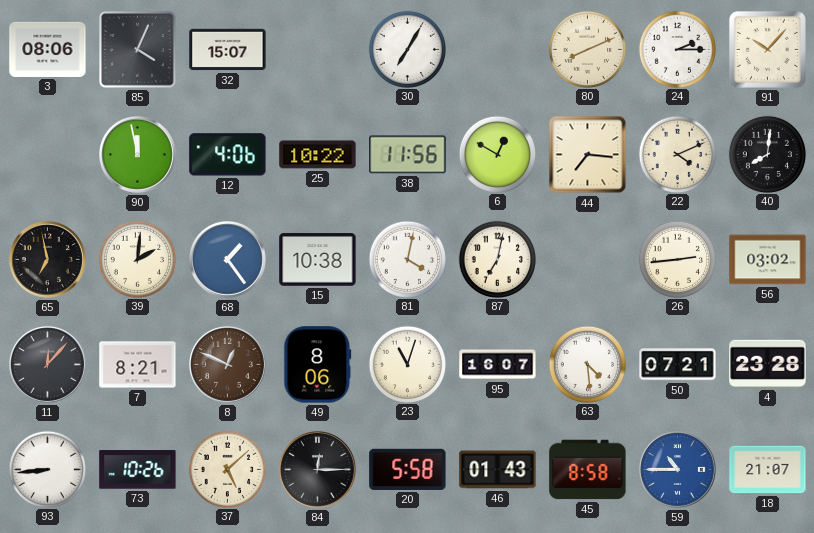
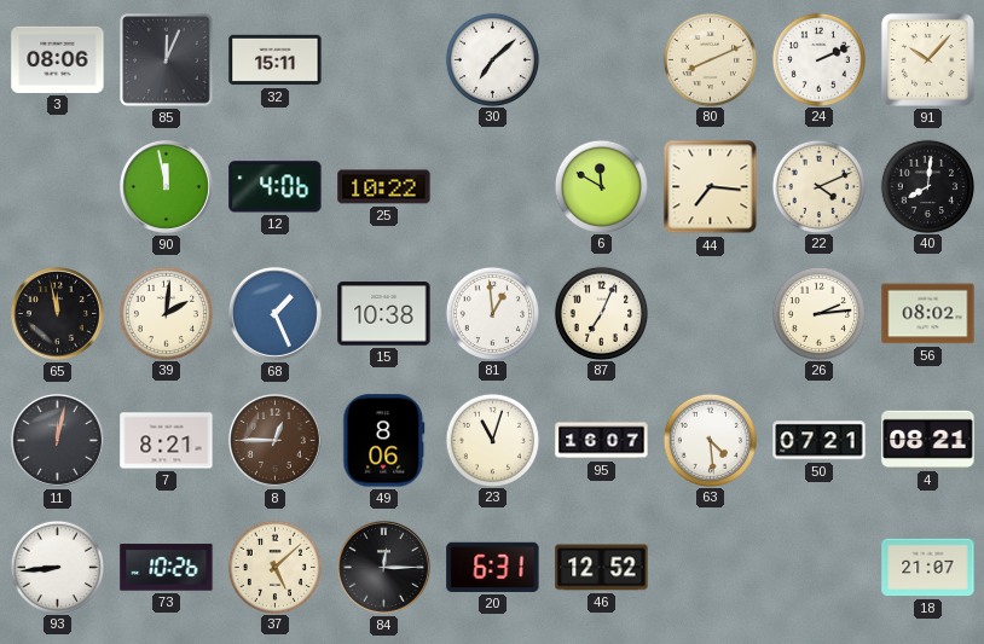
85: 4:04 -> 12:04 (167, 60)
32: 15:07 -> 15:11 (276, 60)
30: 7:05 -> 7:08 (492, 59)
24: 2:15 -> 2:11 (818, 59)
38: 11:56 -> none (408, 155)
6: 12:50 -> 11:50 (601, 186)
65: 6:58 -> 11:58 (57, 313)
68: 1:24 -> 1:26 (274, 313)
81: 4:02 -> 12:59 (492, 313)
87: 7:02 -> 7:04 (601, 313)
26: 2:44 -> 2:14 (818, 313)
56: 03:02 -> 08:02 (928, 314)
11: 12:07 -> 12:02 (57, 440)
8: 12:49 -> 12:45 (274, 440)
4: 23:28 -> 08:21 (928, 440)
20: 5:58 -> 6:31 (493, 567)
46: 01:43 -> 12:52 (602, 568)
45: 8:58 -> none (588, 470)
59: 10:45 -> none (677, 469)
